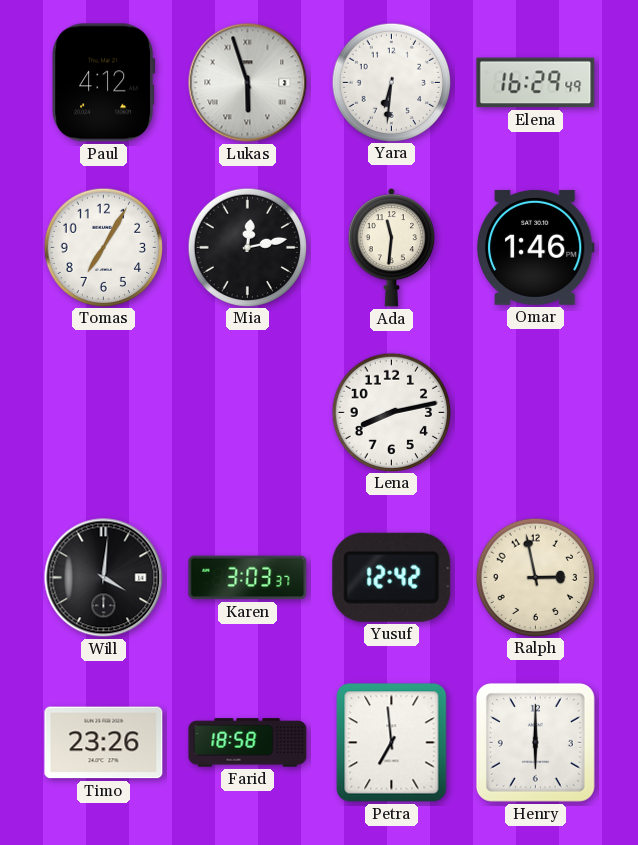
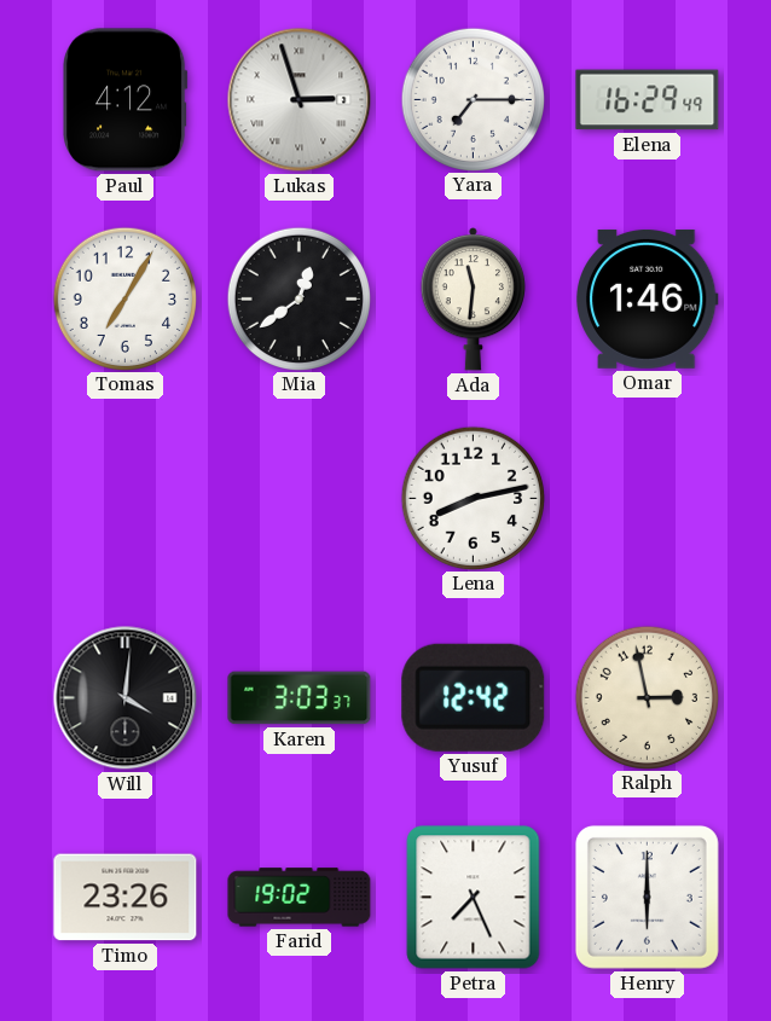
Lukas: 5:57 -> 2:57 (300, 100)
Yara: 6:31 -> 7:15 (473, 99)
Mia: 12:13 -> 12:39 (298, 298)
Farid: 18:58 -> 19:02 (300, 898)
Petra: 6:59 -> 7:26 (474, 898)
